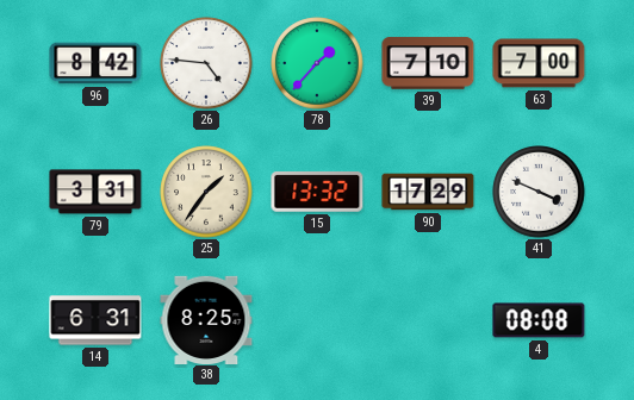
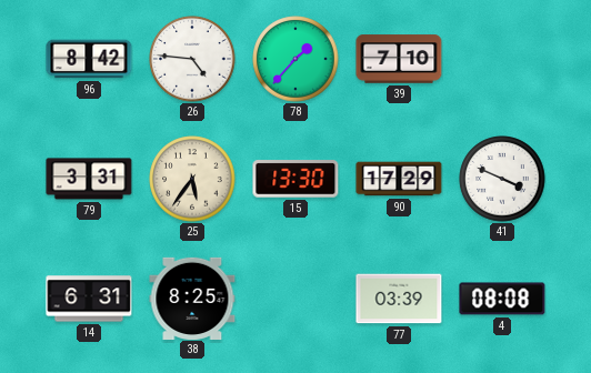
63: 7:00 -> none (539, 63)
25: 1:36 -> 5:36 (192, 179)
15: 13:32 -> 13:30 (295, 179)
77: none -> 03:39 (399, 299)
